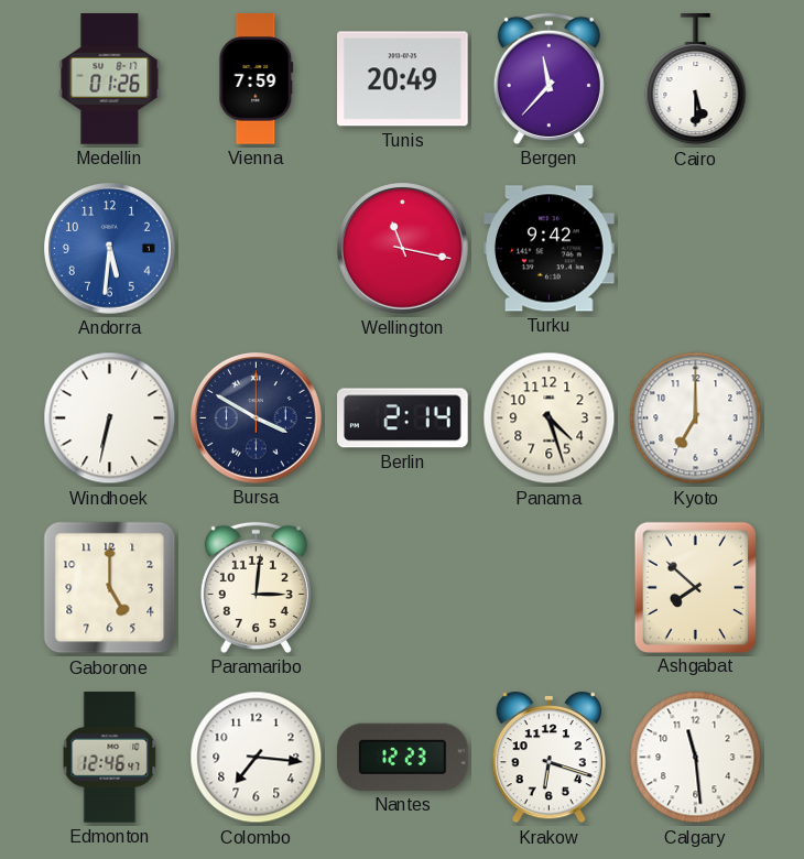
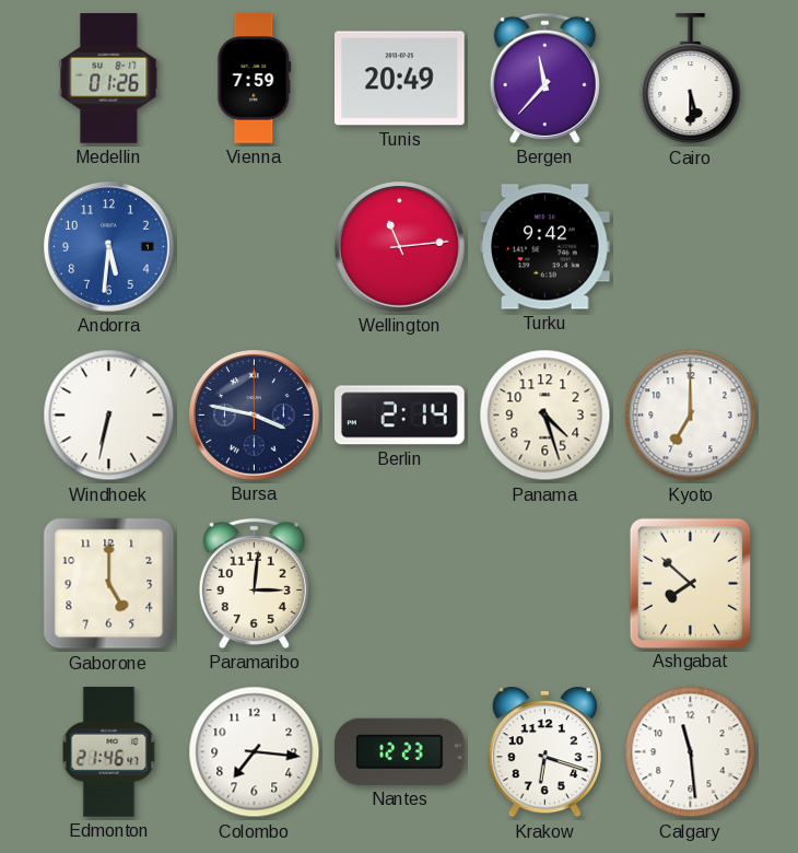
Wellington: 11:17 -> 11:14 (400, 247)
Bursa: 3:50 -> 3:47 (255, 416)
Edmonton: 12:46 -> 21:46 (109, 752)
